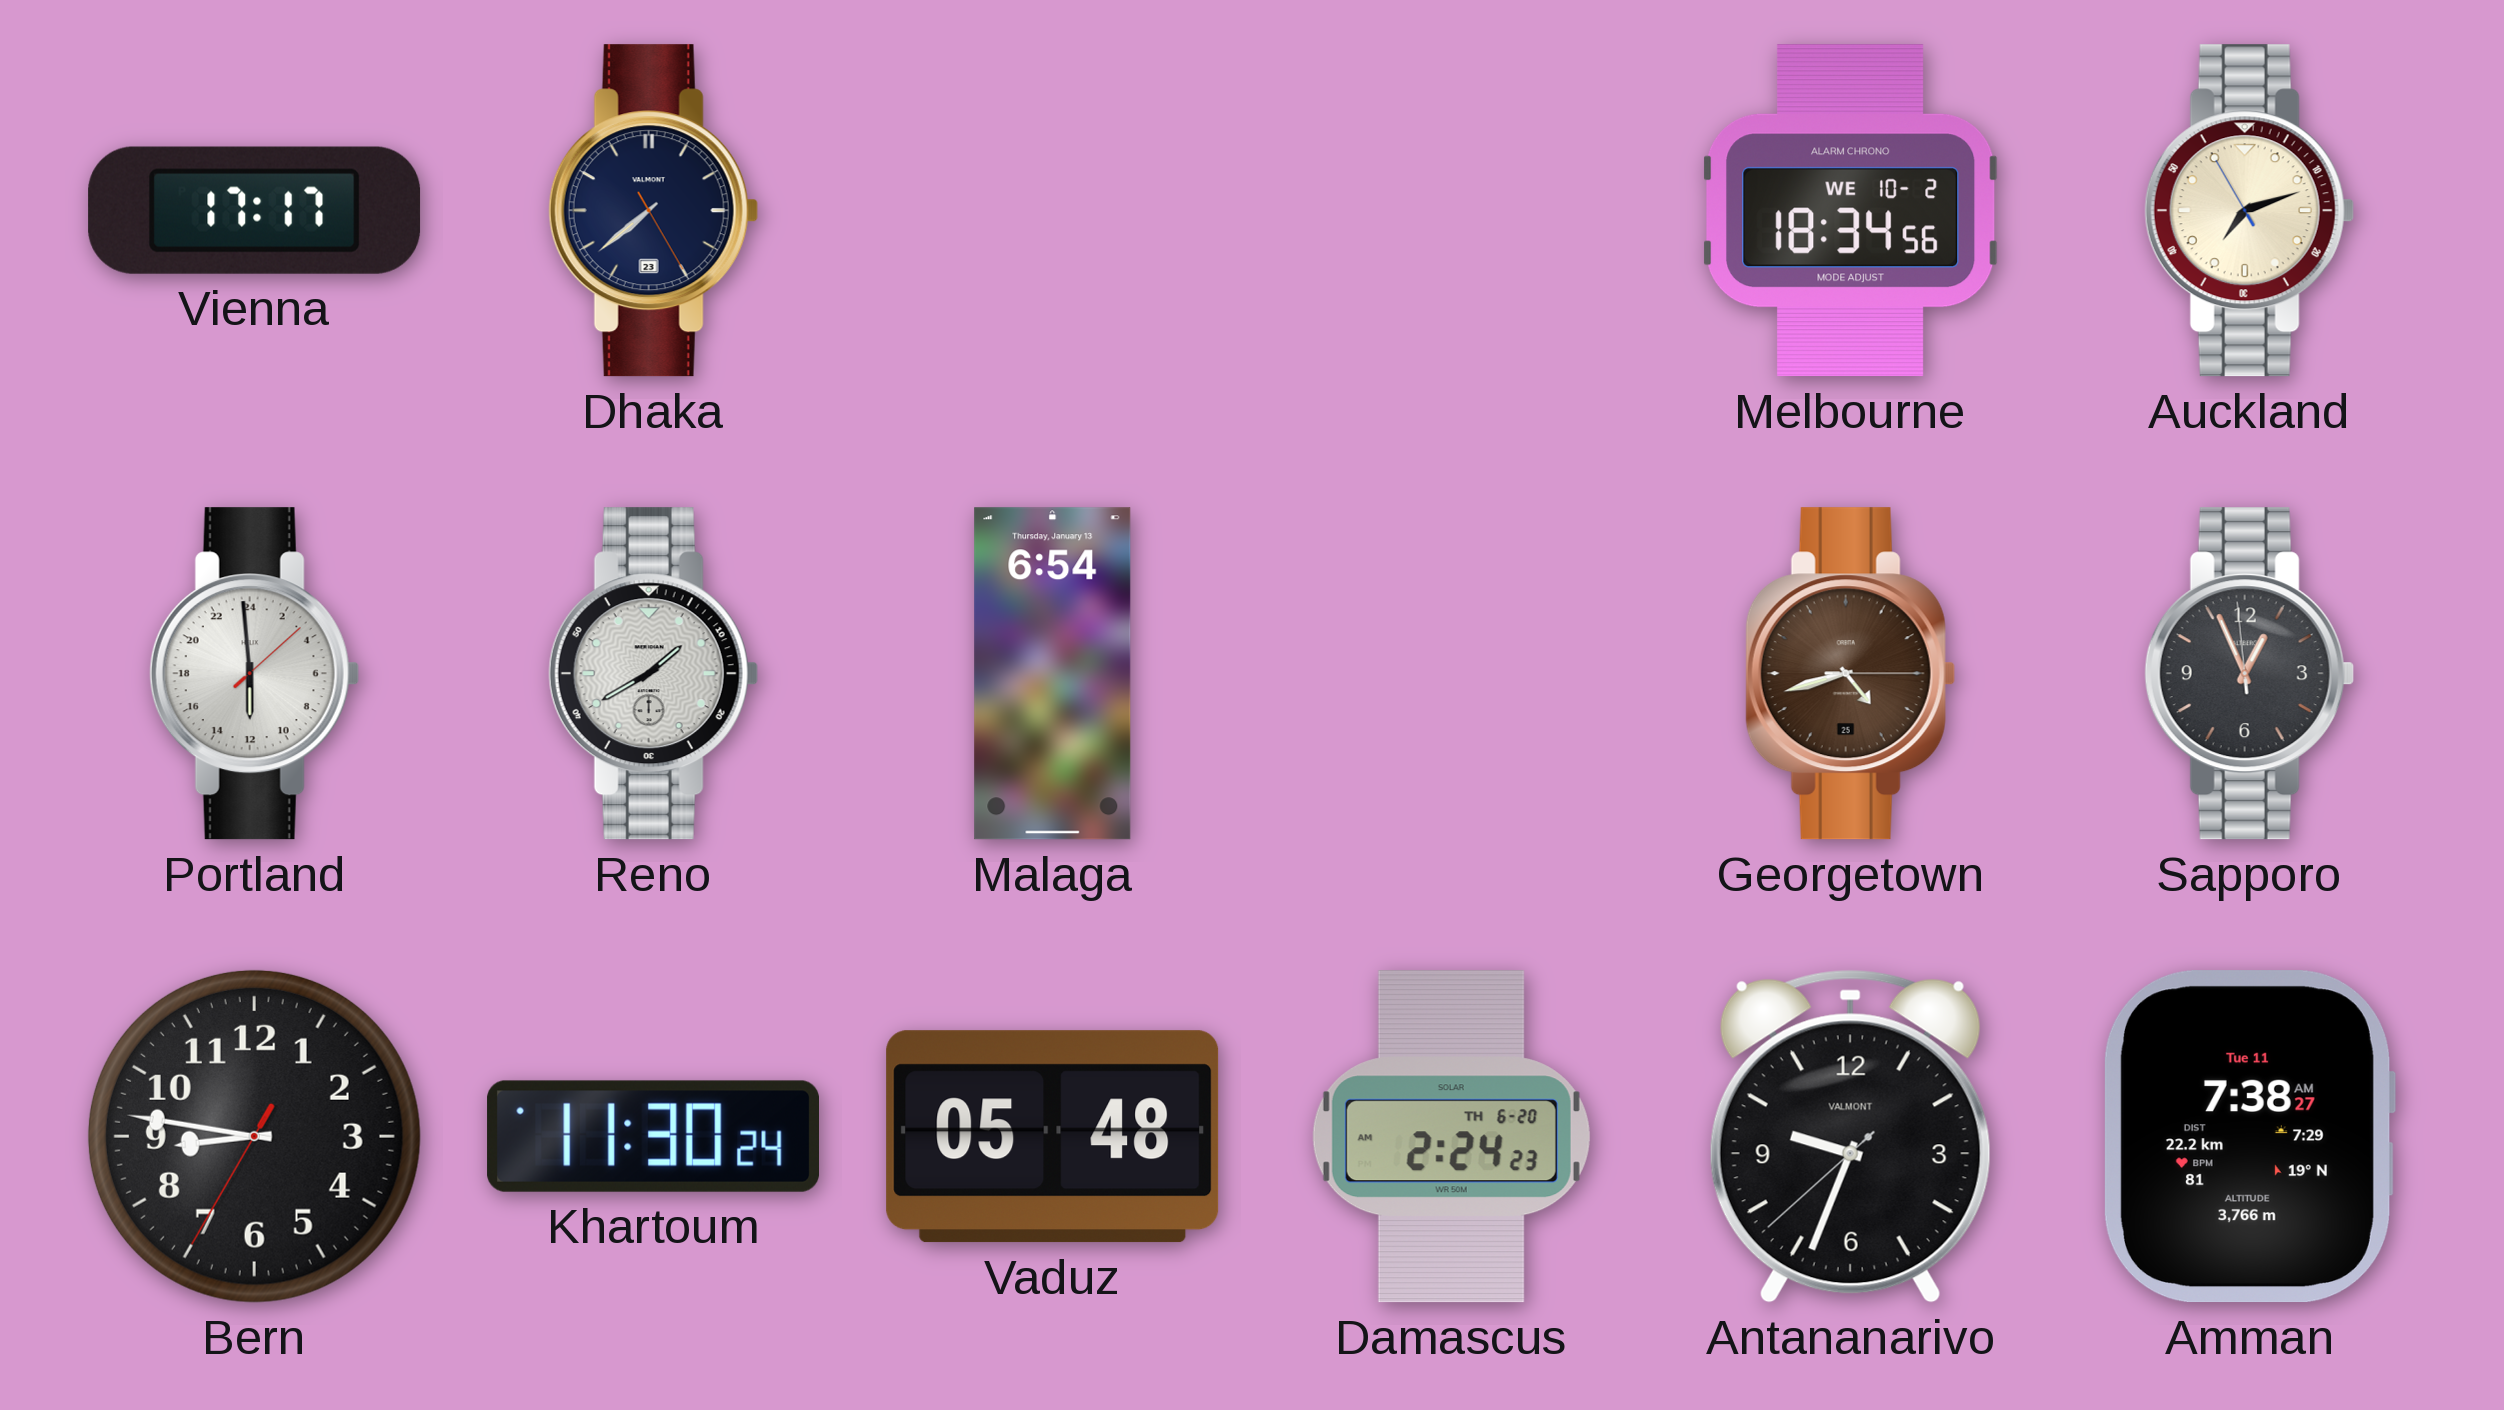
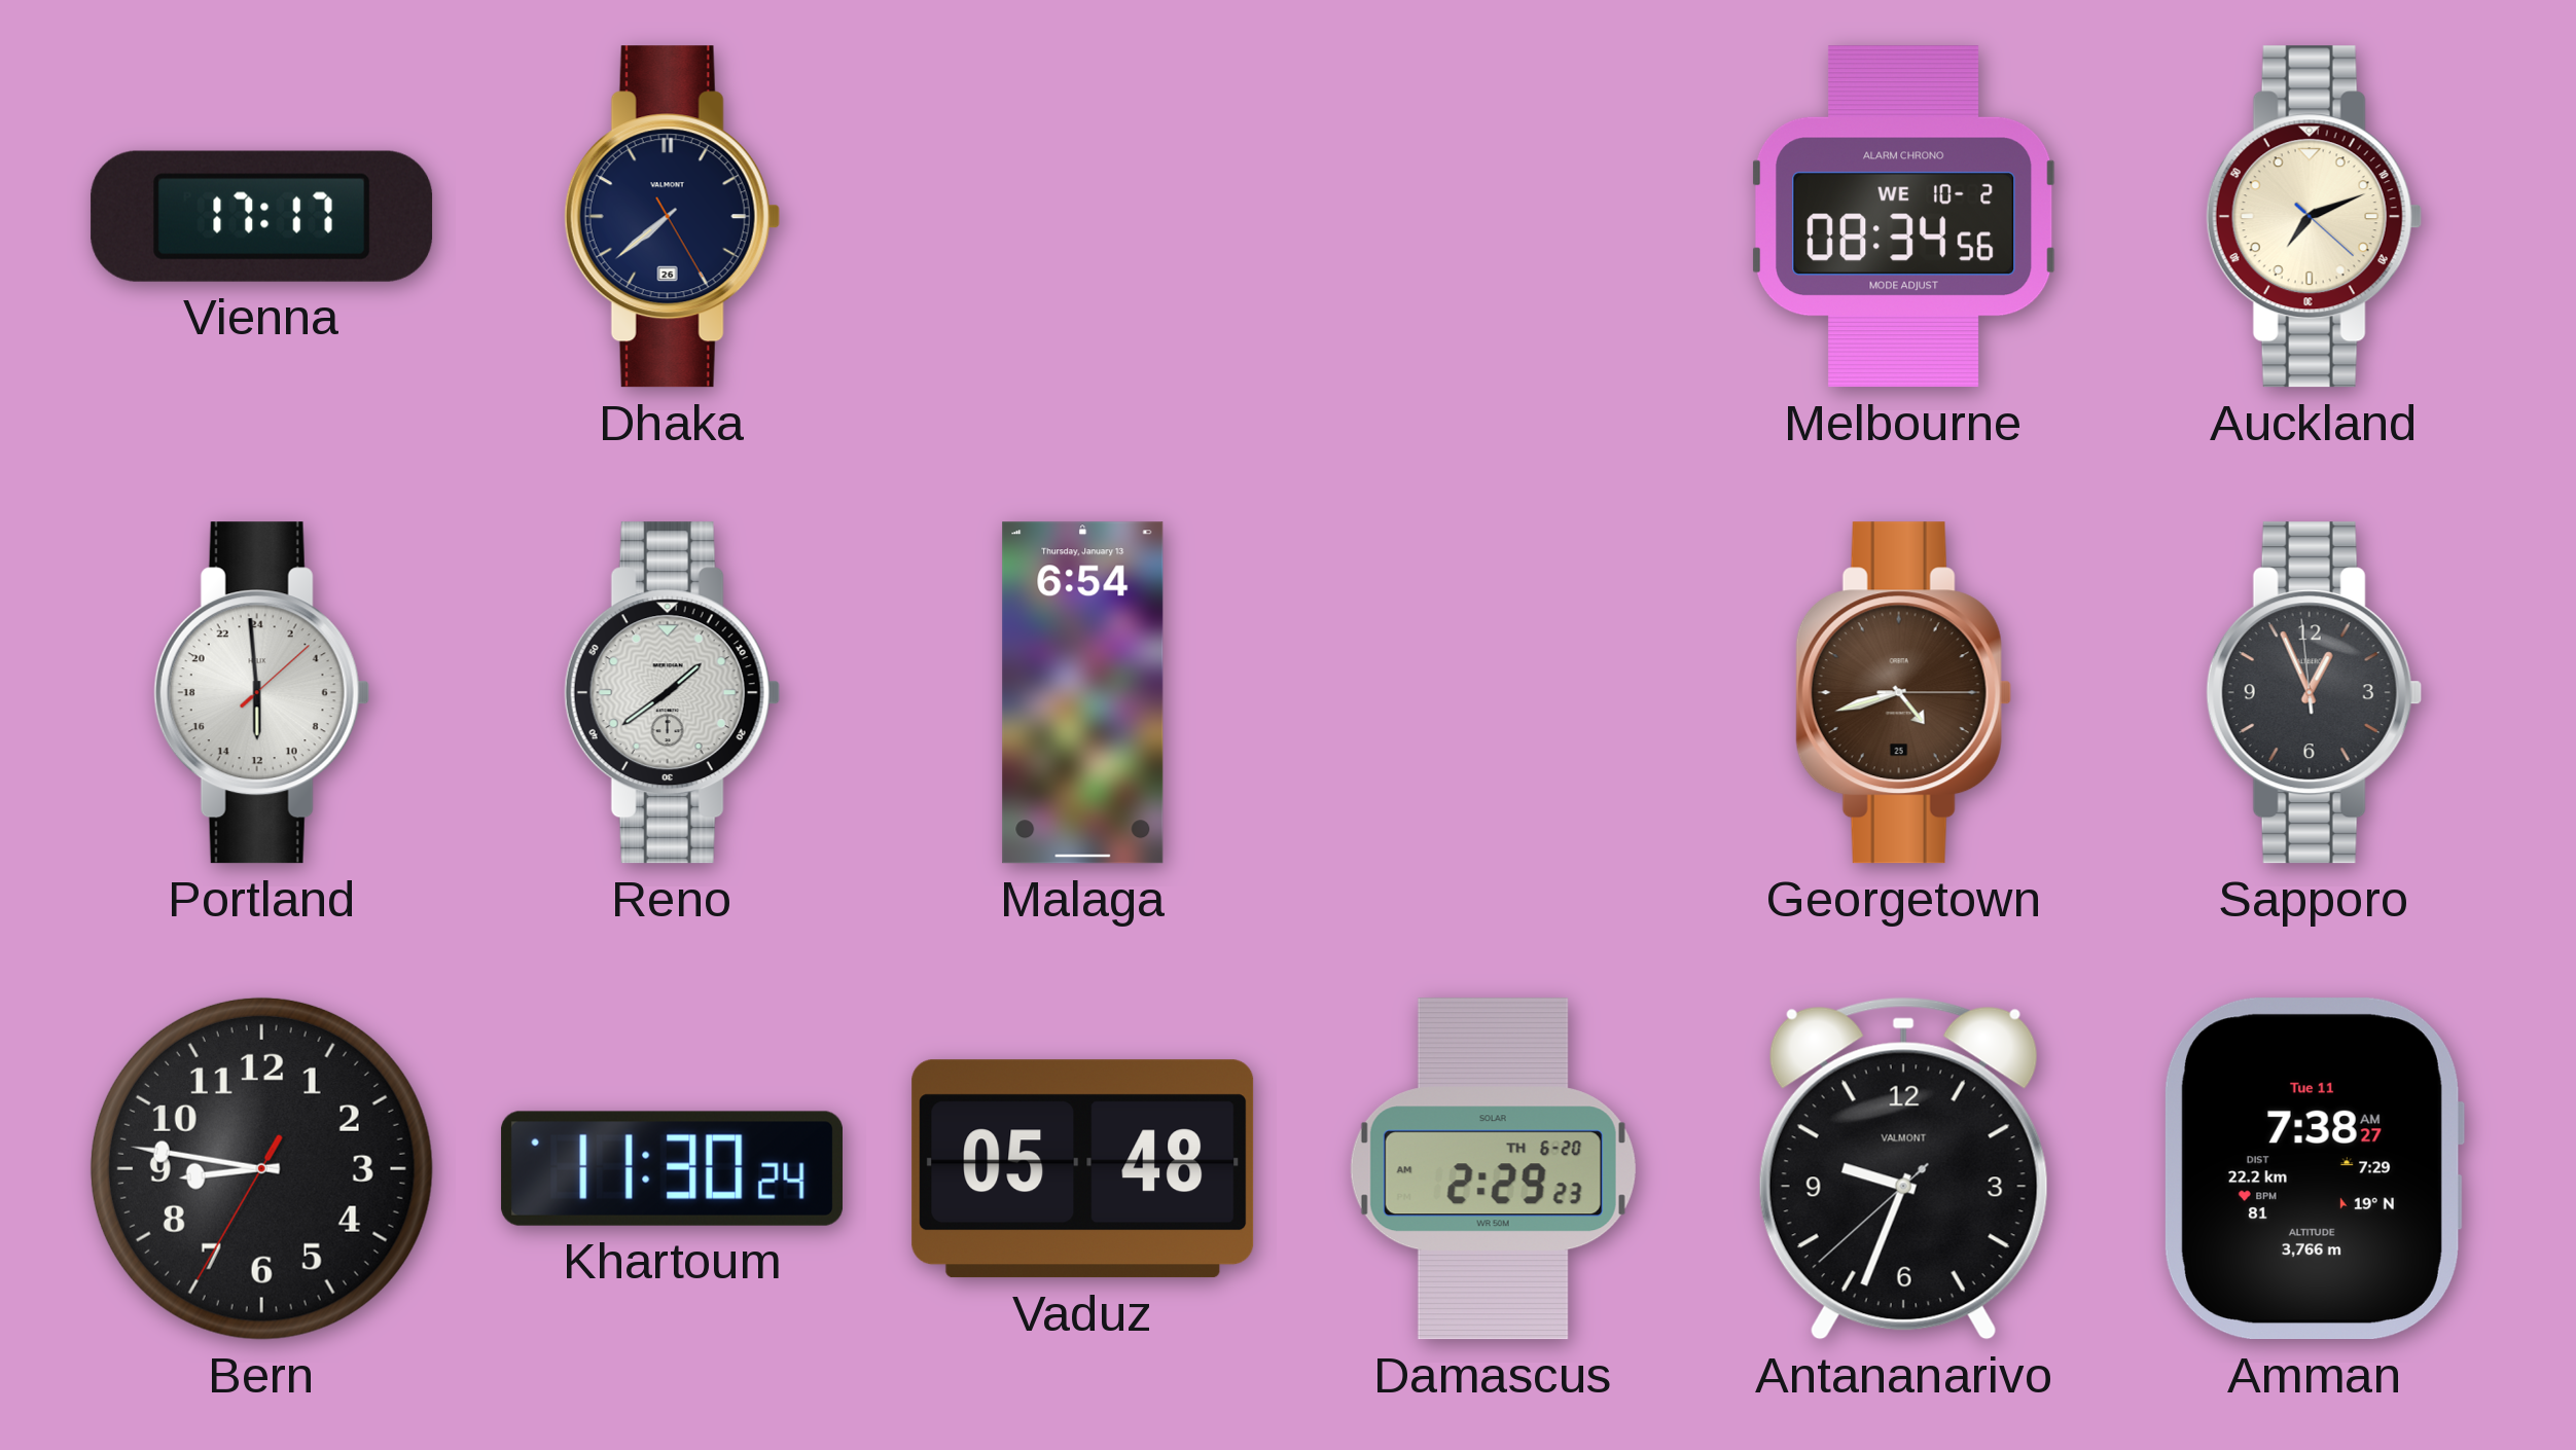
Dhaka date: 23 -> 26 (672, 217)
Melbourne: 18:34 -> 08:34 (1904, 217)
Auckland: 7:11:55 -> 7:11:22 (2314, 217)
Reno: 1:40 -> 1:39 (672, 693)
Damascus: 2:24 -> 2:29 (1493, 1169)
